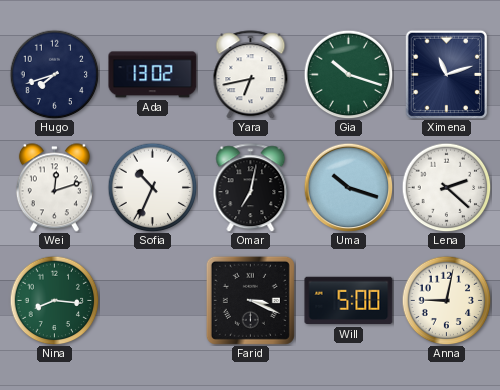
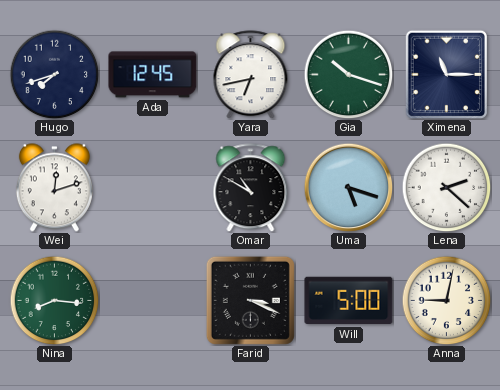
Ada: 13:02 -> 12:45 (153, 75)
Ximena: 11:12 -> 11:15 (447, 74)
Sofia: 10:34 -> none (152, 187)
Omar: 7:02 -> 10:50 (251, 188)
Uma: 10:18 -> 5:18 (348, 187)
